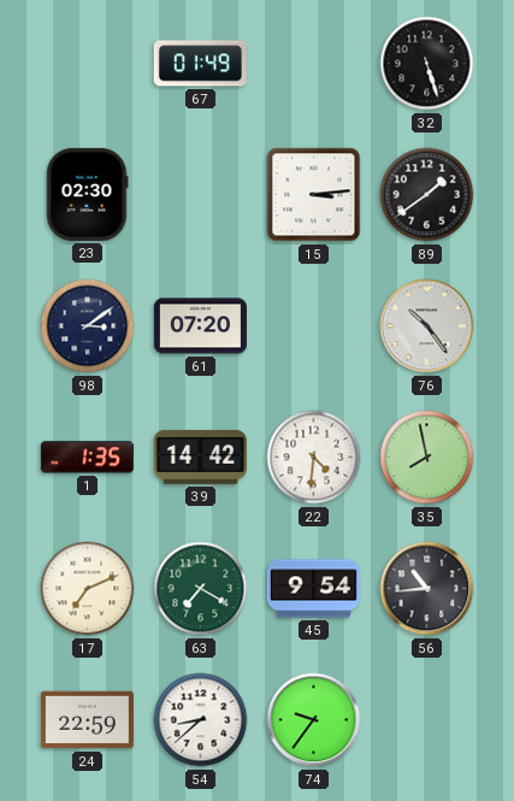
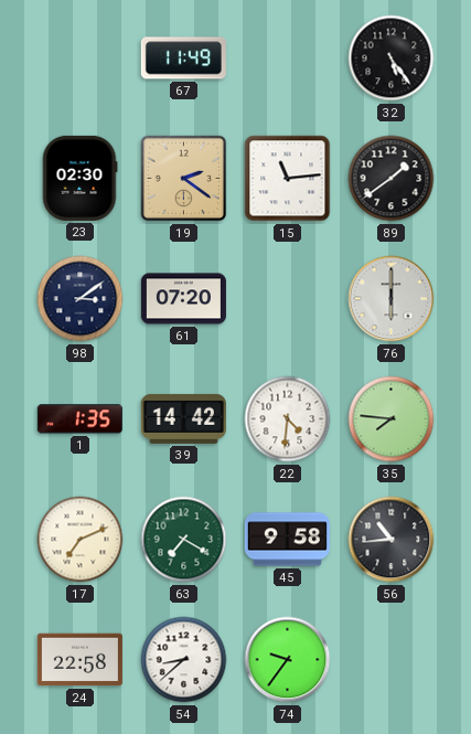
67: 01:49 -> 11:49 (183, 58)
32: 5:27 -> 5:24 (392, 58)
19: none -> 2:21 (184, 179)
15: 3:14 -> 11:14 (288, 179)
76: 10:24 -> 6:00 (392, 299)
35: 7:58 -> 7:46 (392, 419)
45: 9:54 -> 9:58 (287, 540)
24: 22:59 -> 22:58 (79, 660)
